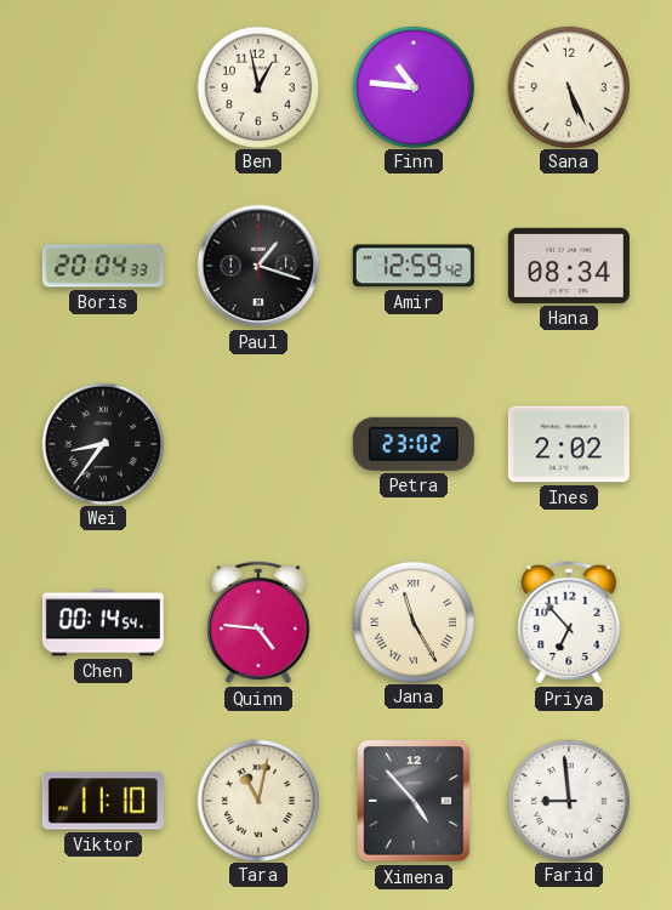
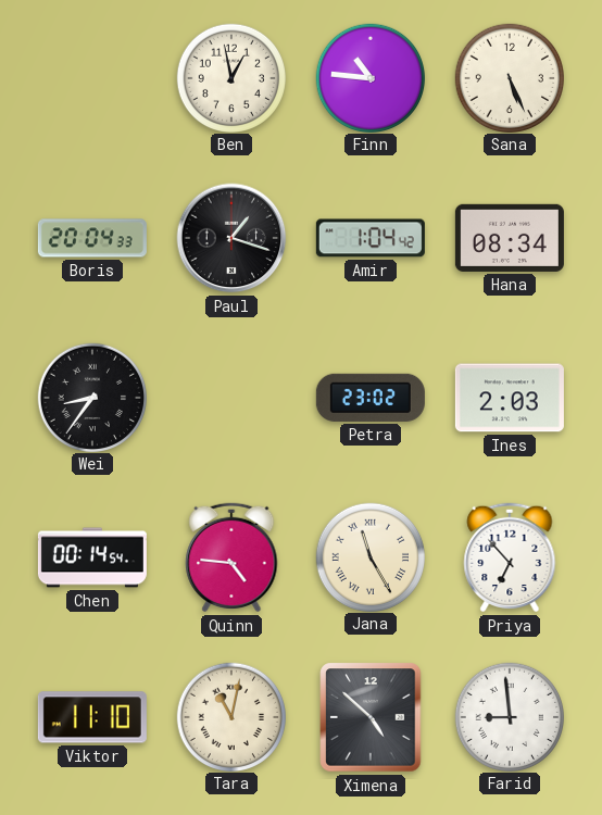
Amir: 12:59 -> 1:04 (371, 238)
Ines: 2:02 -> 2:03 (510, 398)
Ximena: 4:53 -> 4:52 (371, 717)
